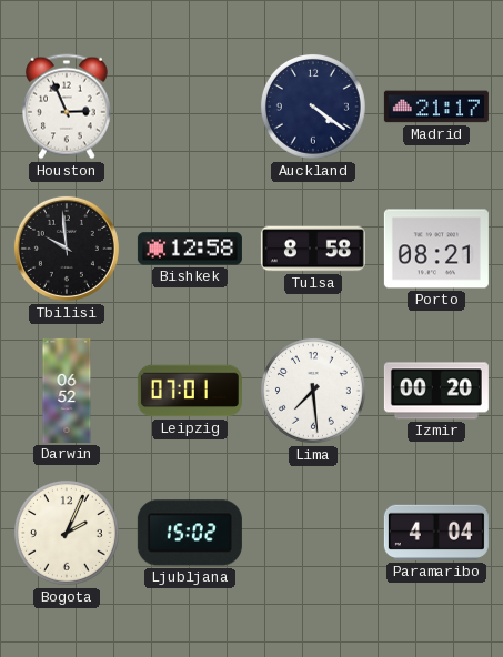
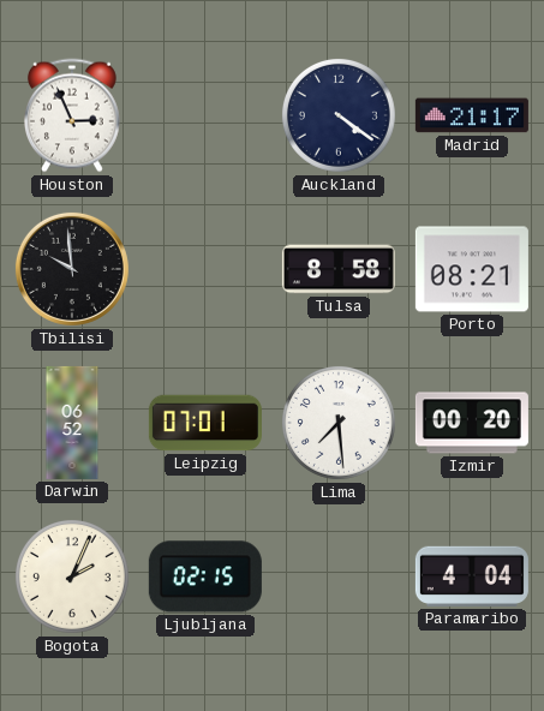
Bishkek: 12:58 -> none (190, 249)
Ljubljana: 15:02 -> 02:15 (205, 576)
